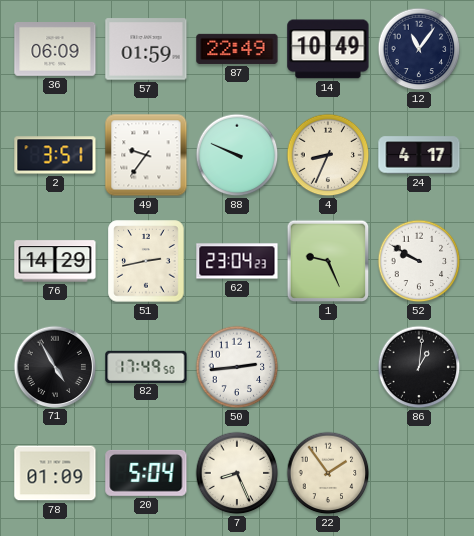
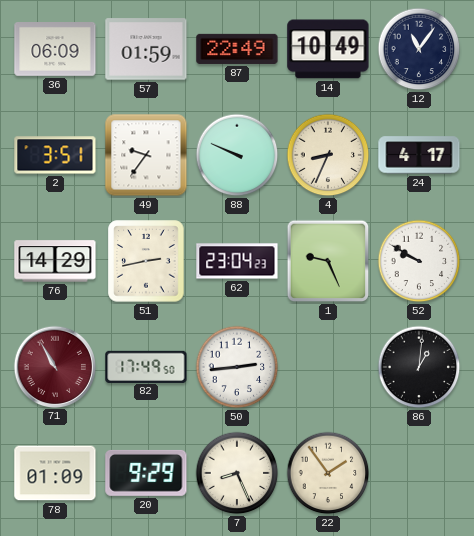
71: 4:55 -> 10:55 (54, 366)
71 dial: black -> burgundy (54, 366)
20: 5:04 -> 9:29 (146, 473)
